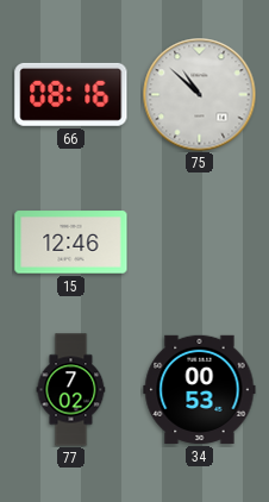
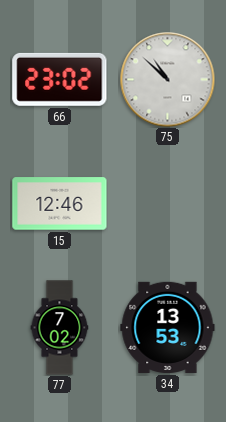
66: 08:16 -> 23:02 (60, 79)
34: 00:53 -> 13:53 (168, 327)
